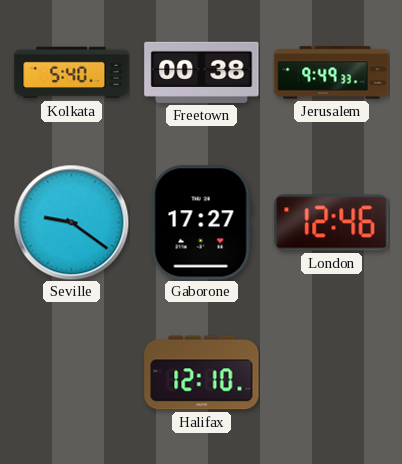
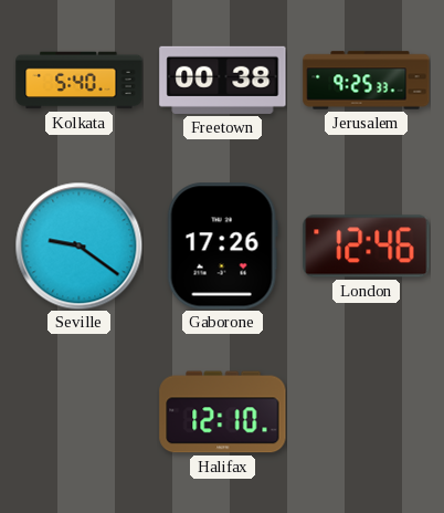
Jerusalem: 9:49 -> 9:25 (367, 81)
Gaborone: 17:27 -> 17:26 (222, 247)
